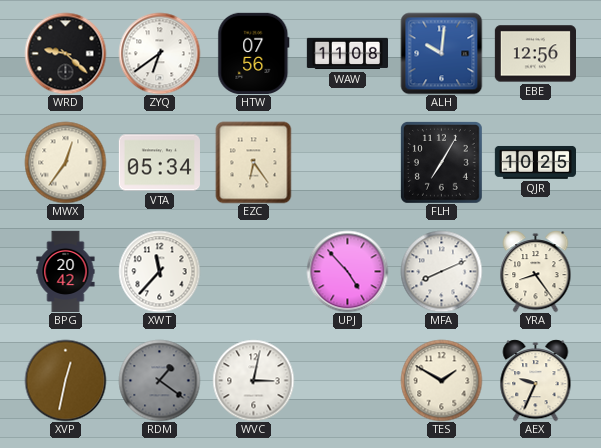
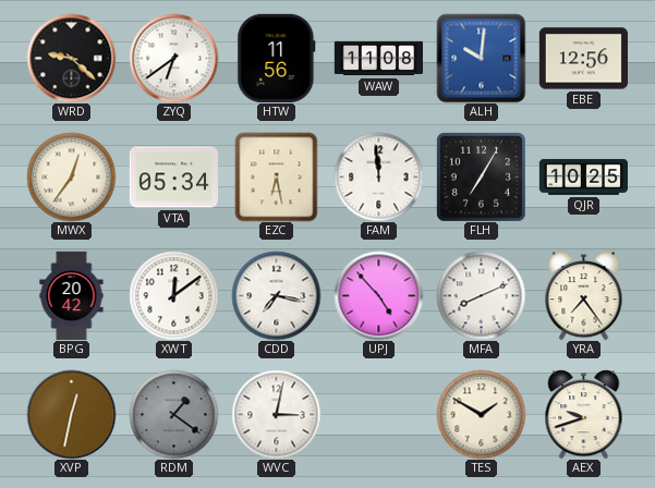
HTW: 07:56 -> 11:56 (277, 58)
EZC: 6:24 -> 6:28 (277, 176)
FAM: none -> 11:59 (378, 176)
XWT: 11:37 -> 12:09 (173, 295)
CDD: none -> 7:17 (276, 295)
YRA: 8:24 -> 7:24 (584, 295)
AEX: 9:34 -> 9:42 (584, 414)
